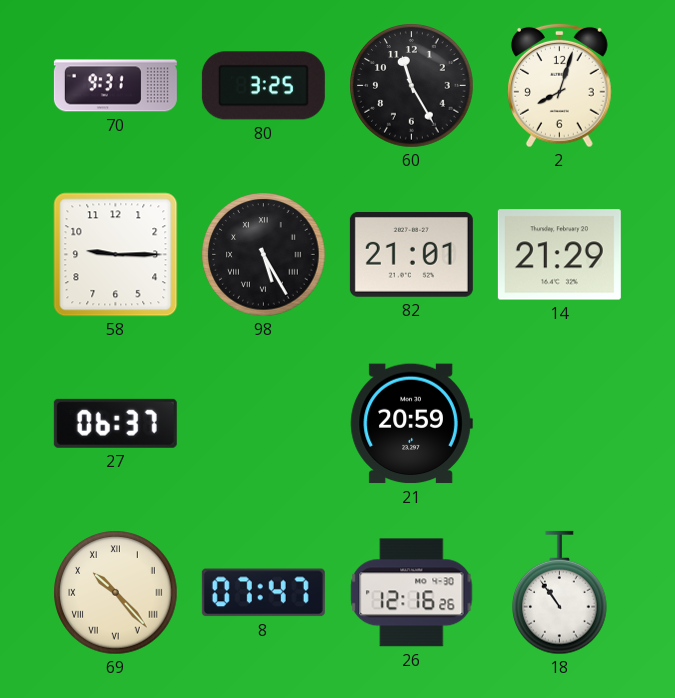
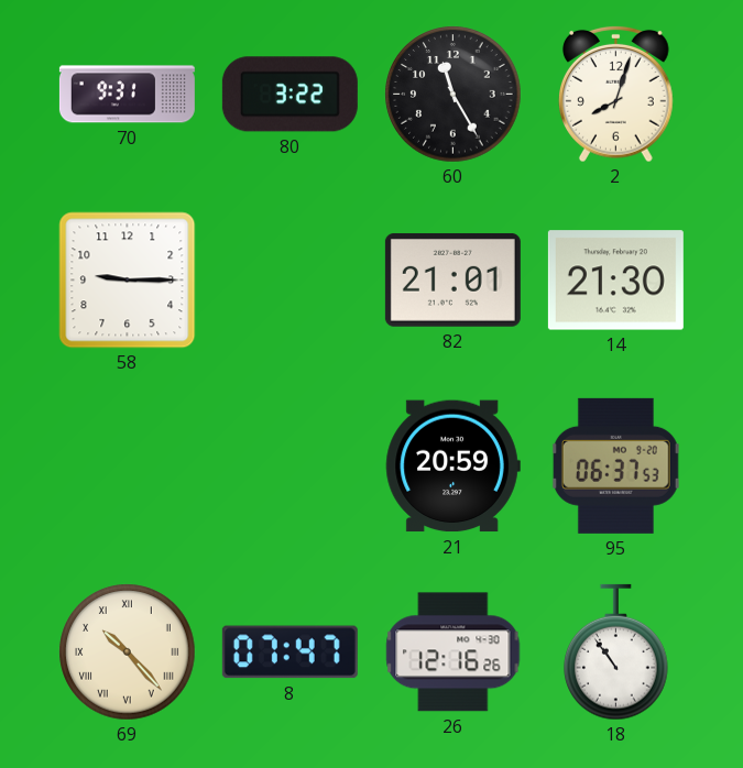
80: 3:25 -> 3:22 (289, 95)
98: 5:25 -> none (264, 255)
14: 21:29 -> 21:30 (615, 281)
27: 06:37 -> none (115, 423)
95: none -> 06:37 (615, 465)
